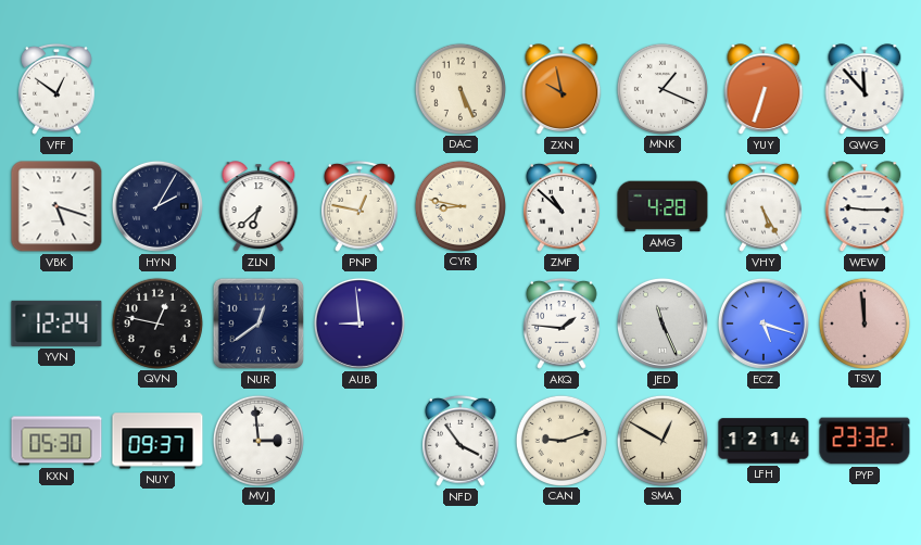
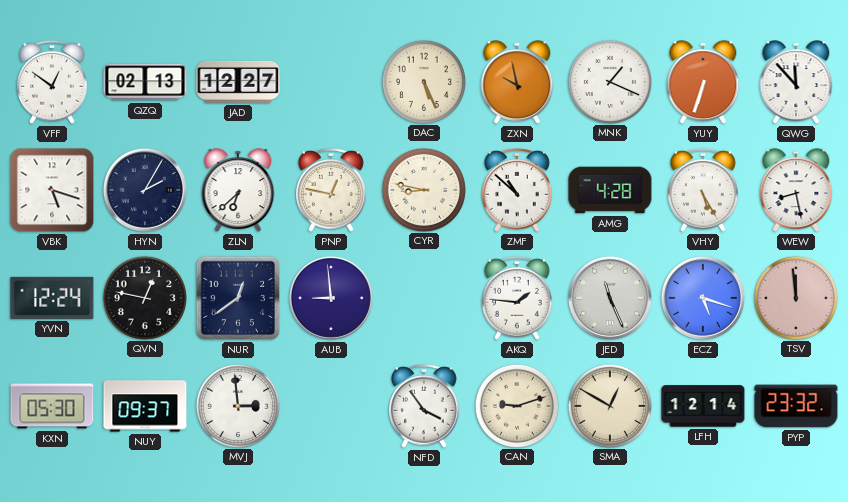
QZQ: none -> 02:13 (145, 82)
JAD: none -> 12:27 (238, 82)
WEW: 9:15 -> 8:28 (796, 190)
